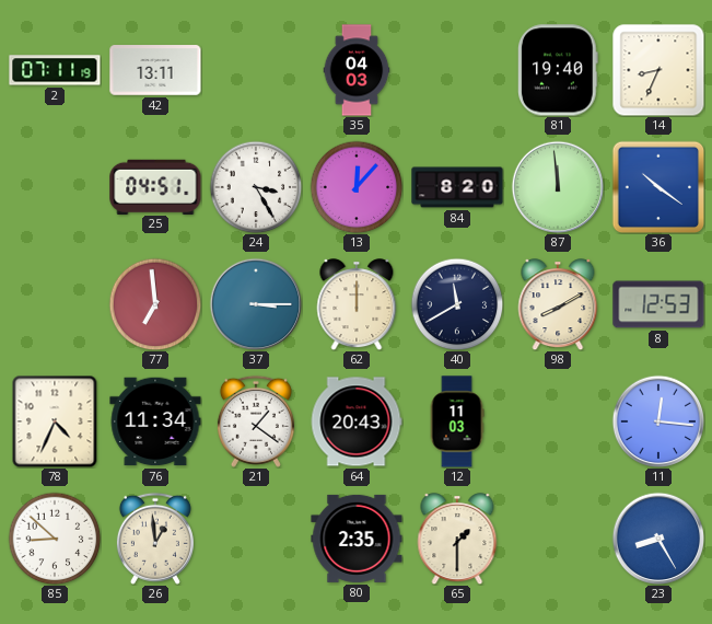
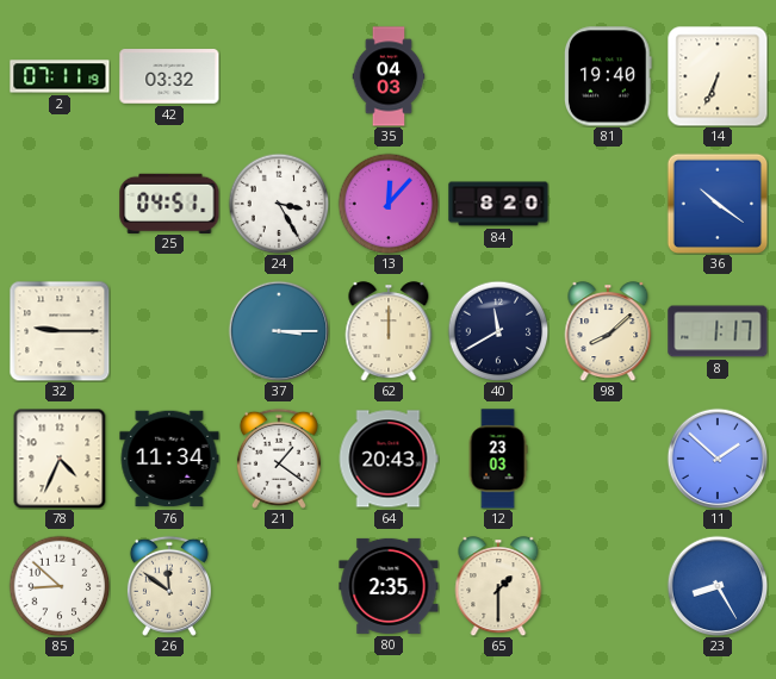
42: 13:11 -> 03:32 (169, 76)
14: 8:34 -> 6:34 (718, 76)
87: 11:59 -> none (558, 187)
32: none -> 9:15 (60, 331)
77: 6:59 -> none (155, 304)
98: 8:10 -> 8:08 (608, 331)
8: 12:53 -> 1:17 (718, 331)
12: 11:03 -> 23:03 (498, 459)
11: 12:16 -> 1:52 (718, 459)
26: 12:59 -> 11:51 (169, 586)
